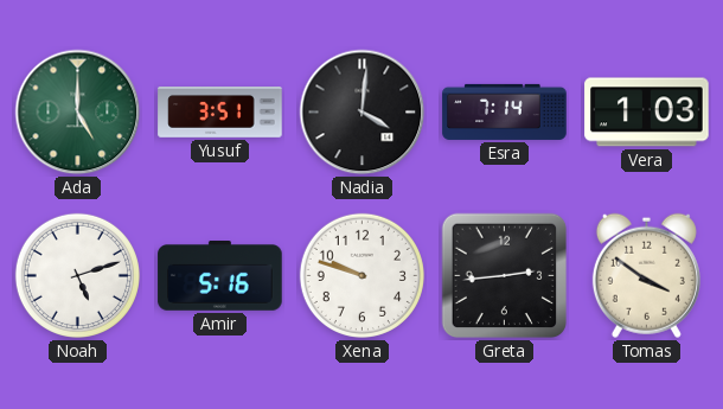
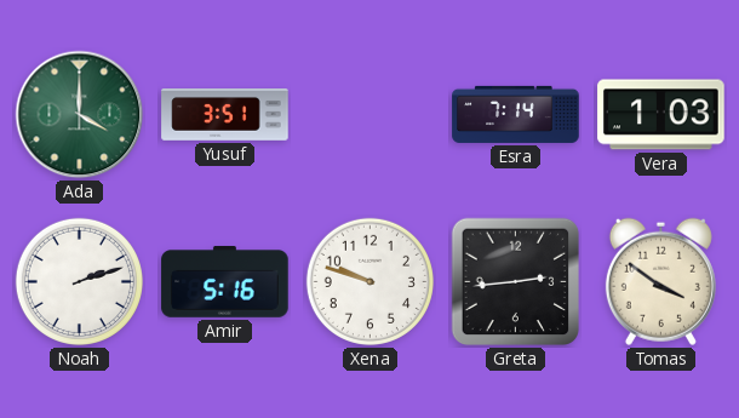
Ada: 5:00 -> 4:00 (80, 115)
Nadia: 4:01 -> none (363, 113)
Noah: 5:12 -> 2:12 (79, 281)
